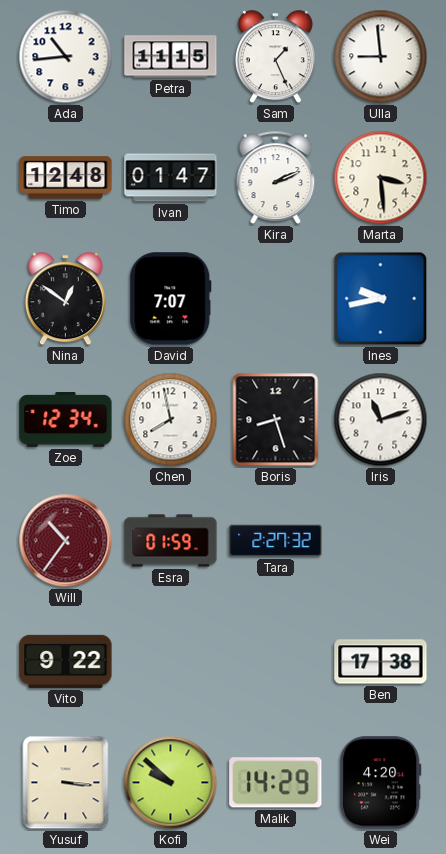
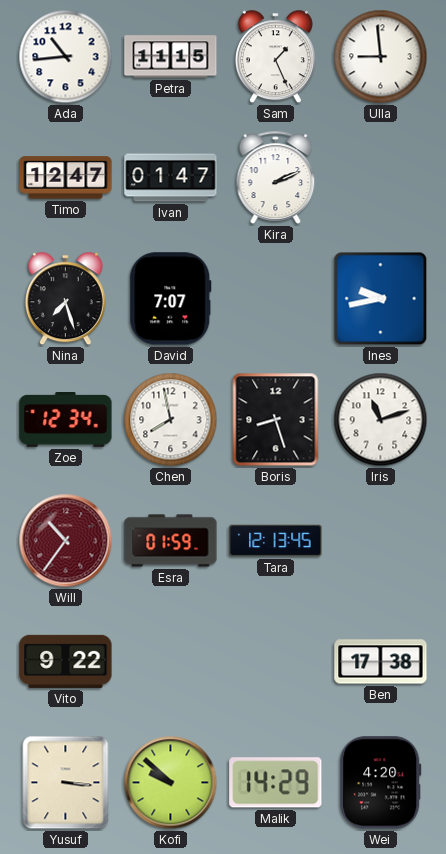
Timo: 12:48 -> 12:47 (66, 178)
Marta: 3:29 -> none (381, 178)
Nina: 12:51 -> 7:27 (65, 299)
Tara: 2:27 -> 12:13 (276, 541)
